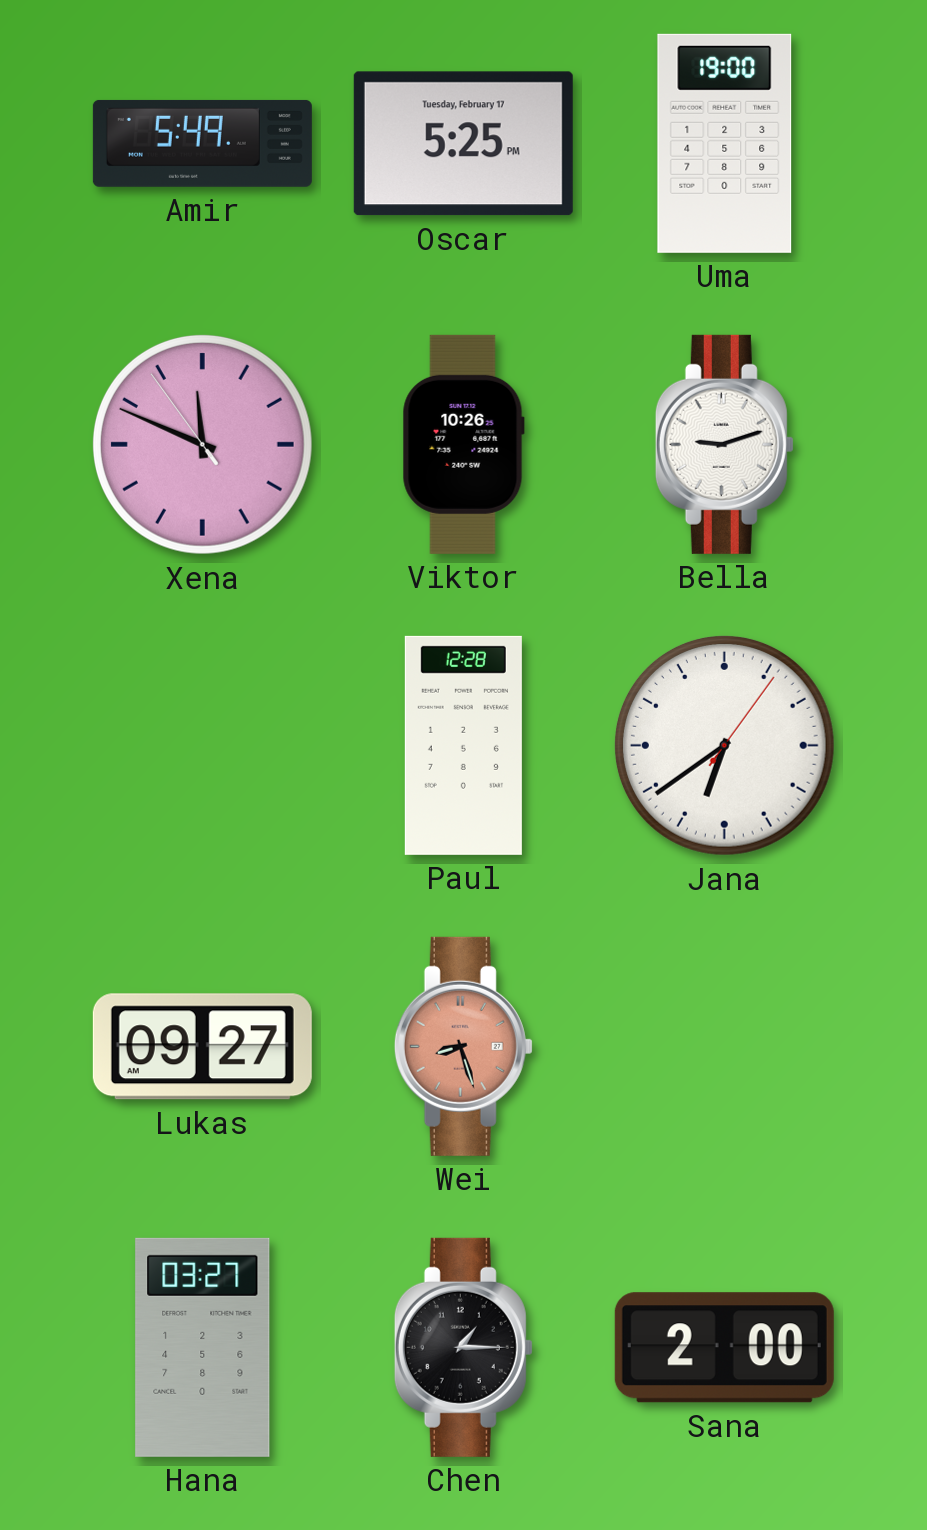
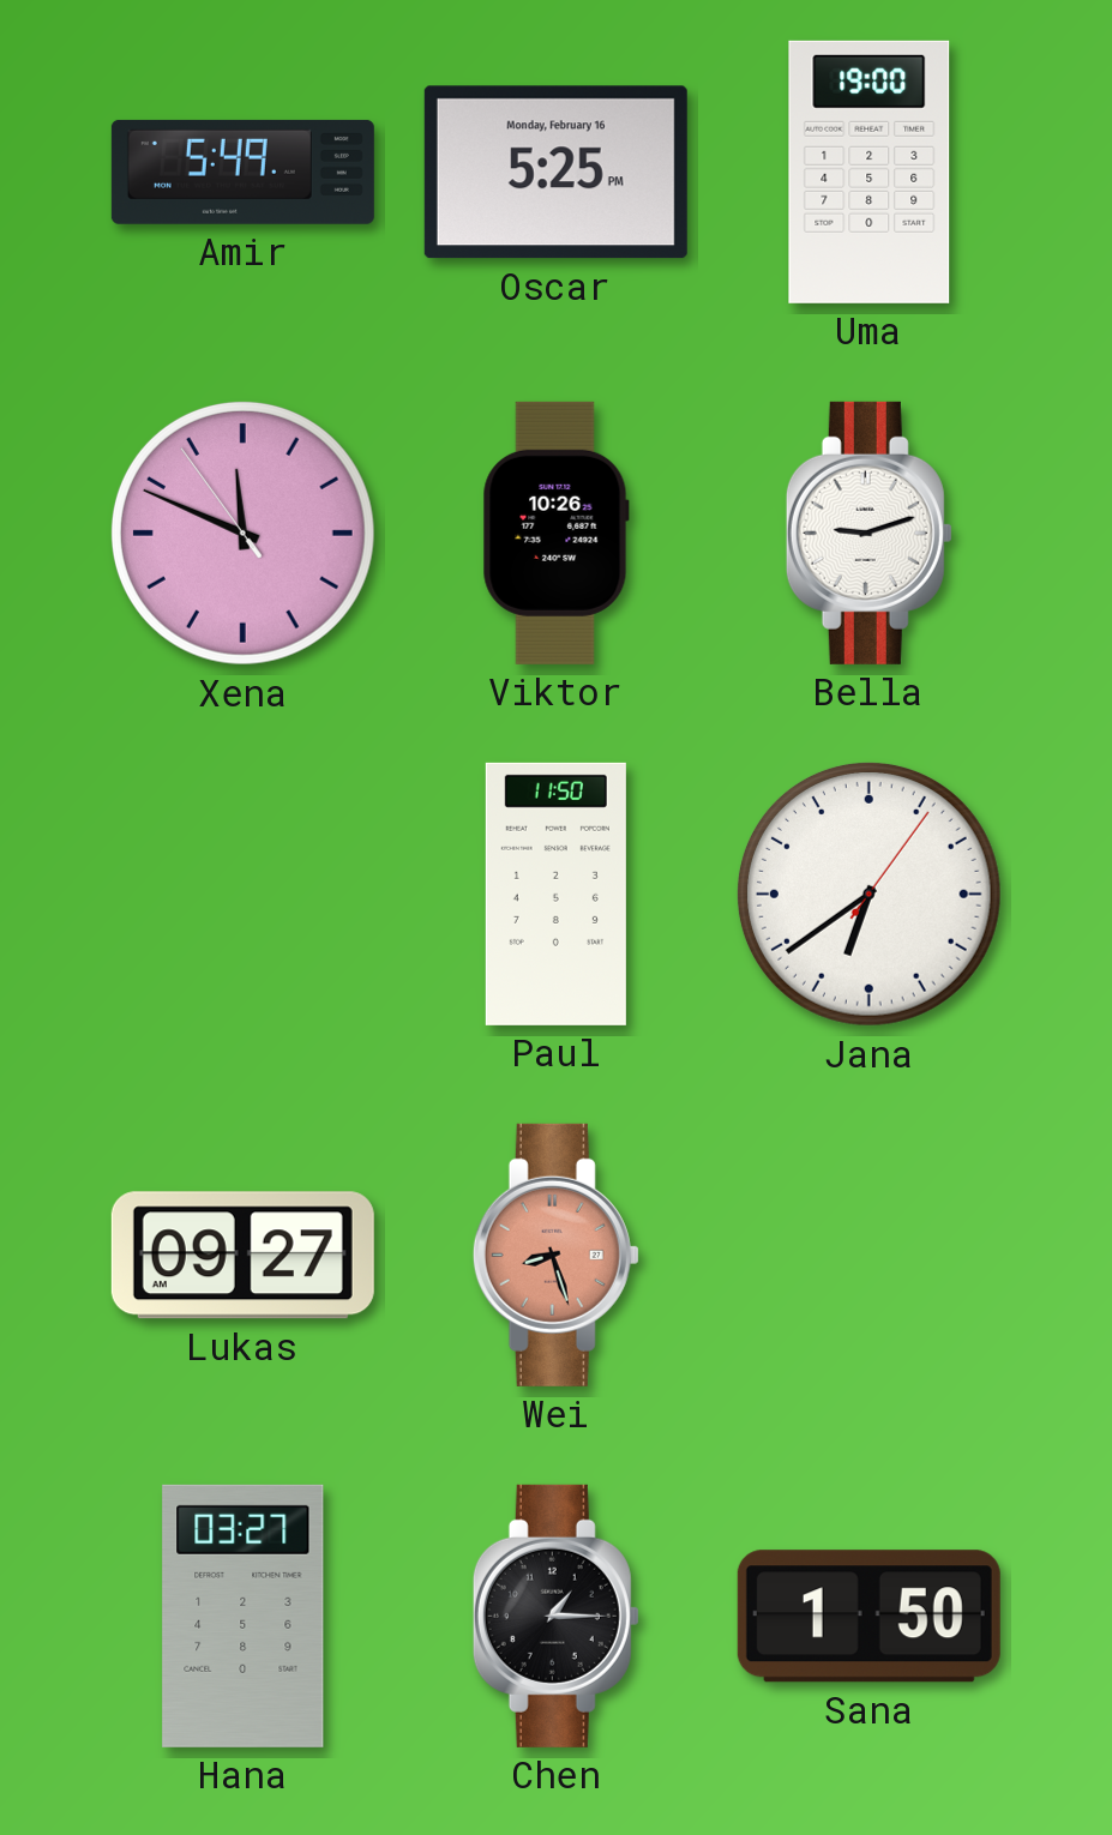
Oscar date: Tuesday, February 17 -> Monday, February 16 (555, 173)
Paul: 12:28 -> 11:50 (555, 894)
Sana: 2:00 -> 1:50 (868, 1617)
